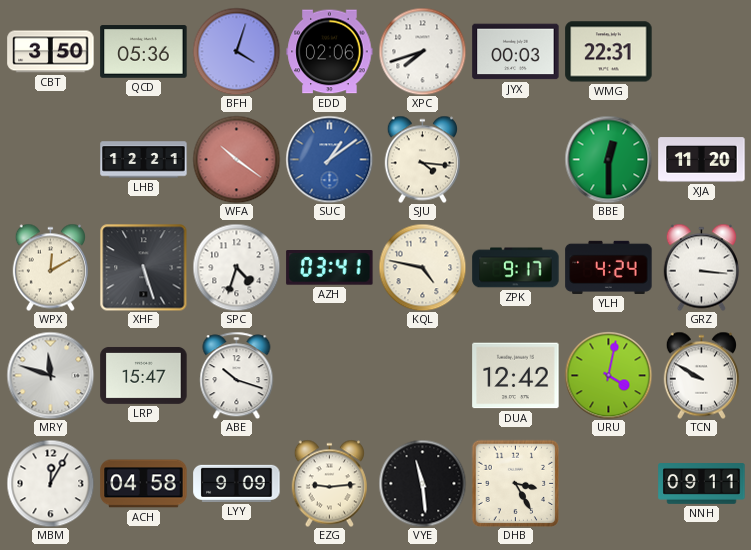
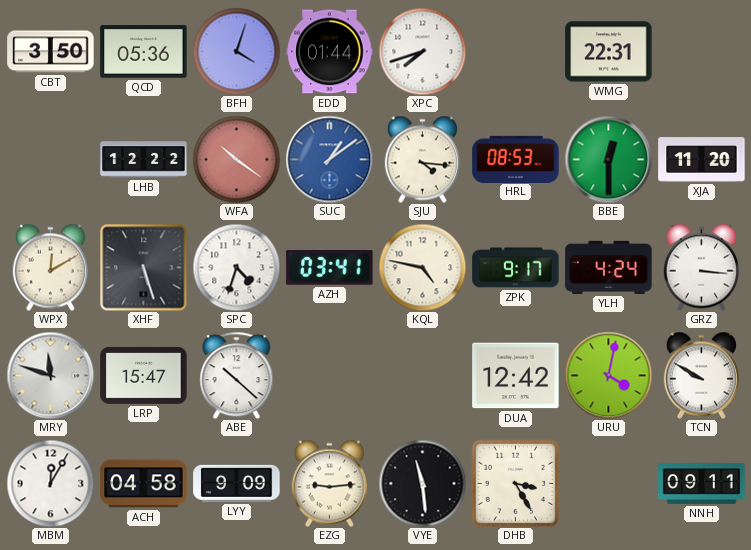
EDD: 02:06 -> 01:44 (330, 52)
JYX: 00:03 -> none (516, 52)
LHB: 12:21 -> 12:22 (144, 160)
HRL: none -> 08:53 (516, 159)
ABE: 10:18 -> 10:22 (237, 375)
